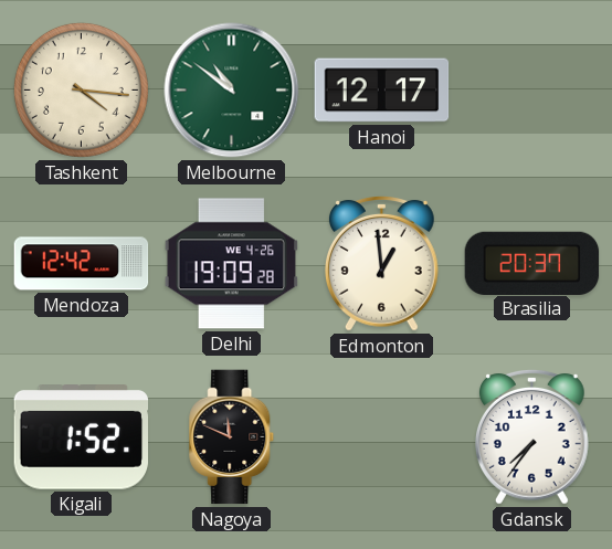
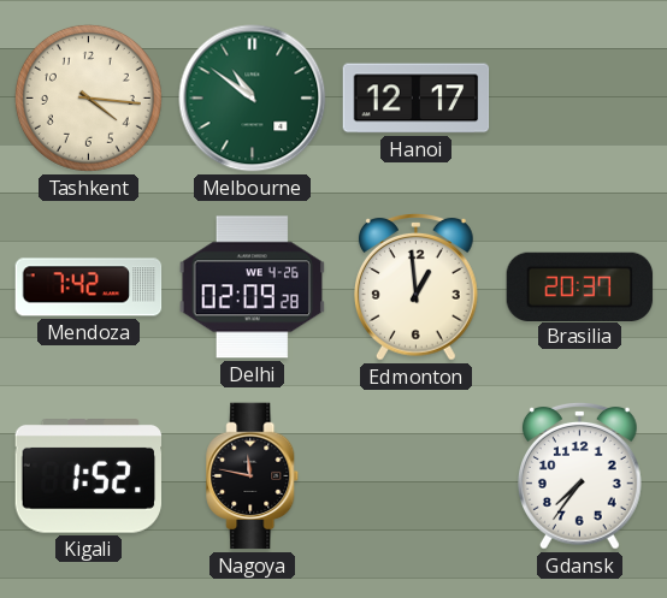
Mendoza: 12:42 -> 7:42 (89, 288)
Delhi: 19:09 -> 02:09 (252, 288)
Nagoya: 11:49 -> 11:47 (253, 476)
